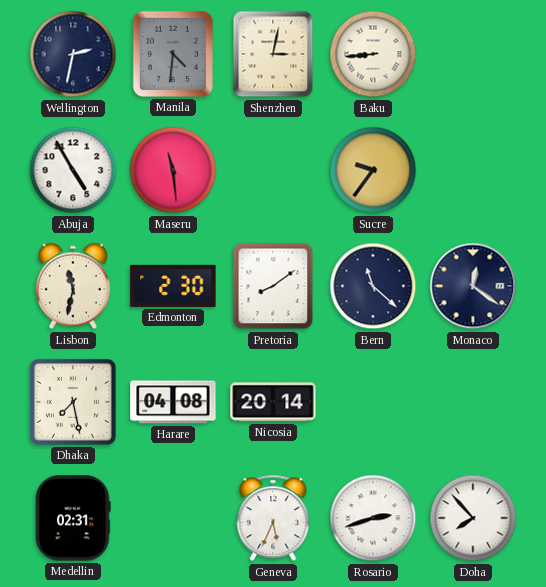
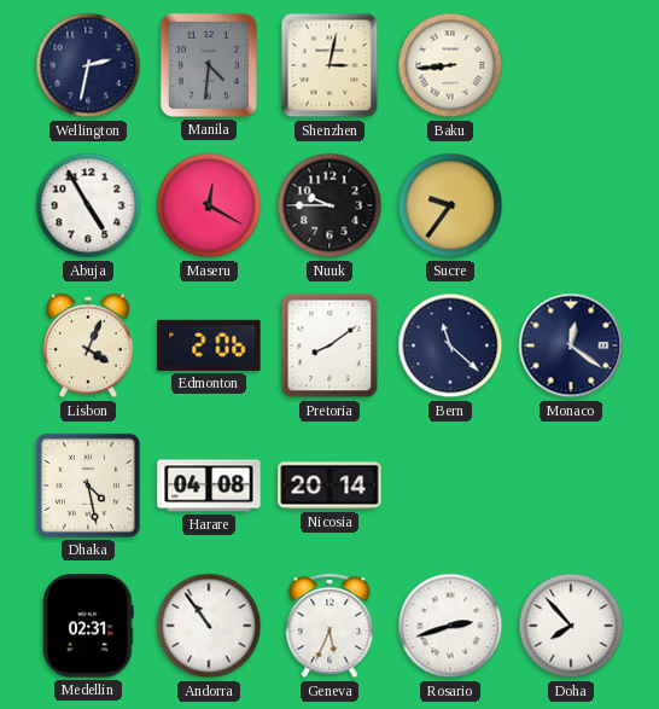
Maseru: 11:29 -> 12:20 (209, 205)
Nuuk: none -> 9:45 (329, 205)
Lisbon: 11:32 -> 4:04 (88, 345)
Edmonton: 2:30 -> 2:06 (209, 345)
Dhaka: 7:28 -> 4:28 (88, 486)
Andorra: none -> 10:54 (209, 626)
